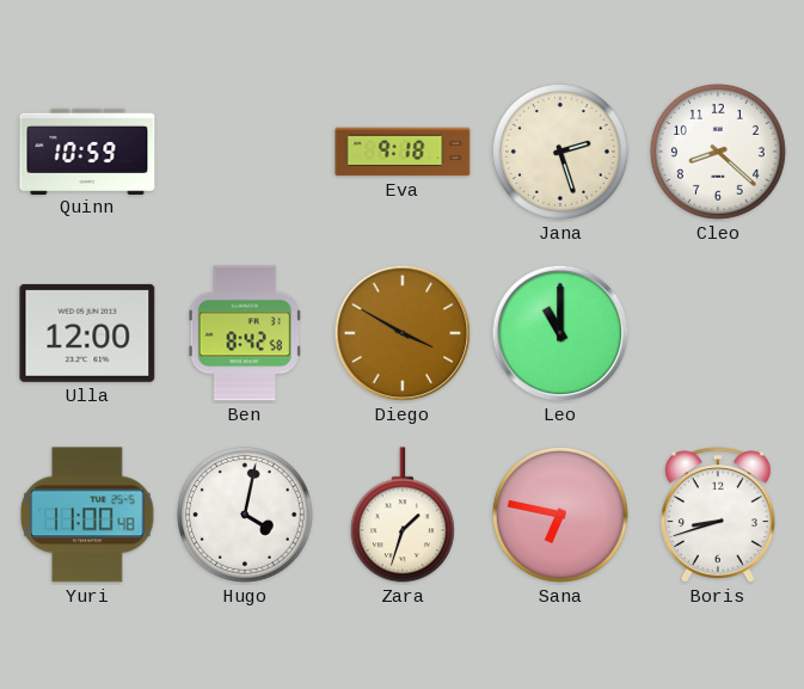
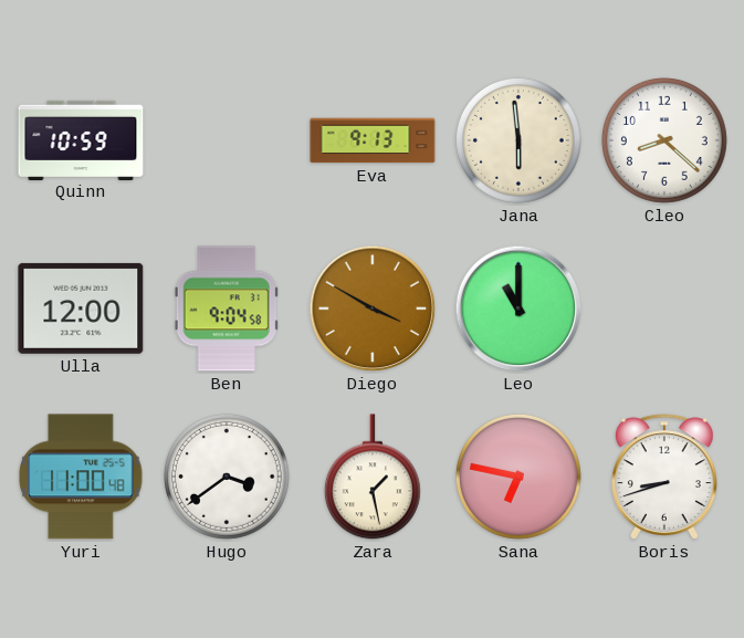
Eva: 9:18 -> 9:13 (373, 140)
Jana: 2:27 -> 5:59 (518, 140)
Ben: 8:42 -> 9:04 (227, 308)
Hugo: 4:02 -> 3:39 (227, 477)
Zara: 1:33 -> 1:28 (373, 477)
